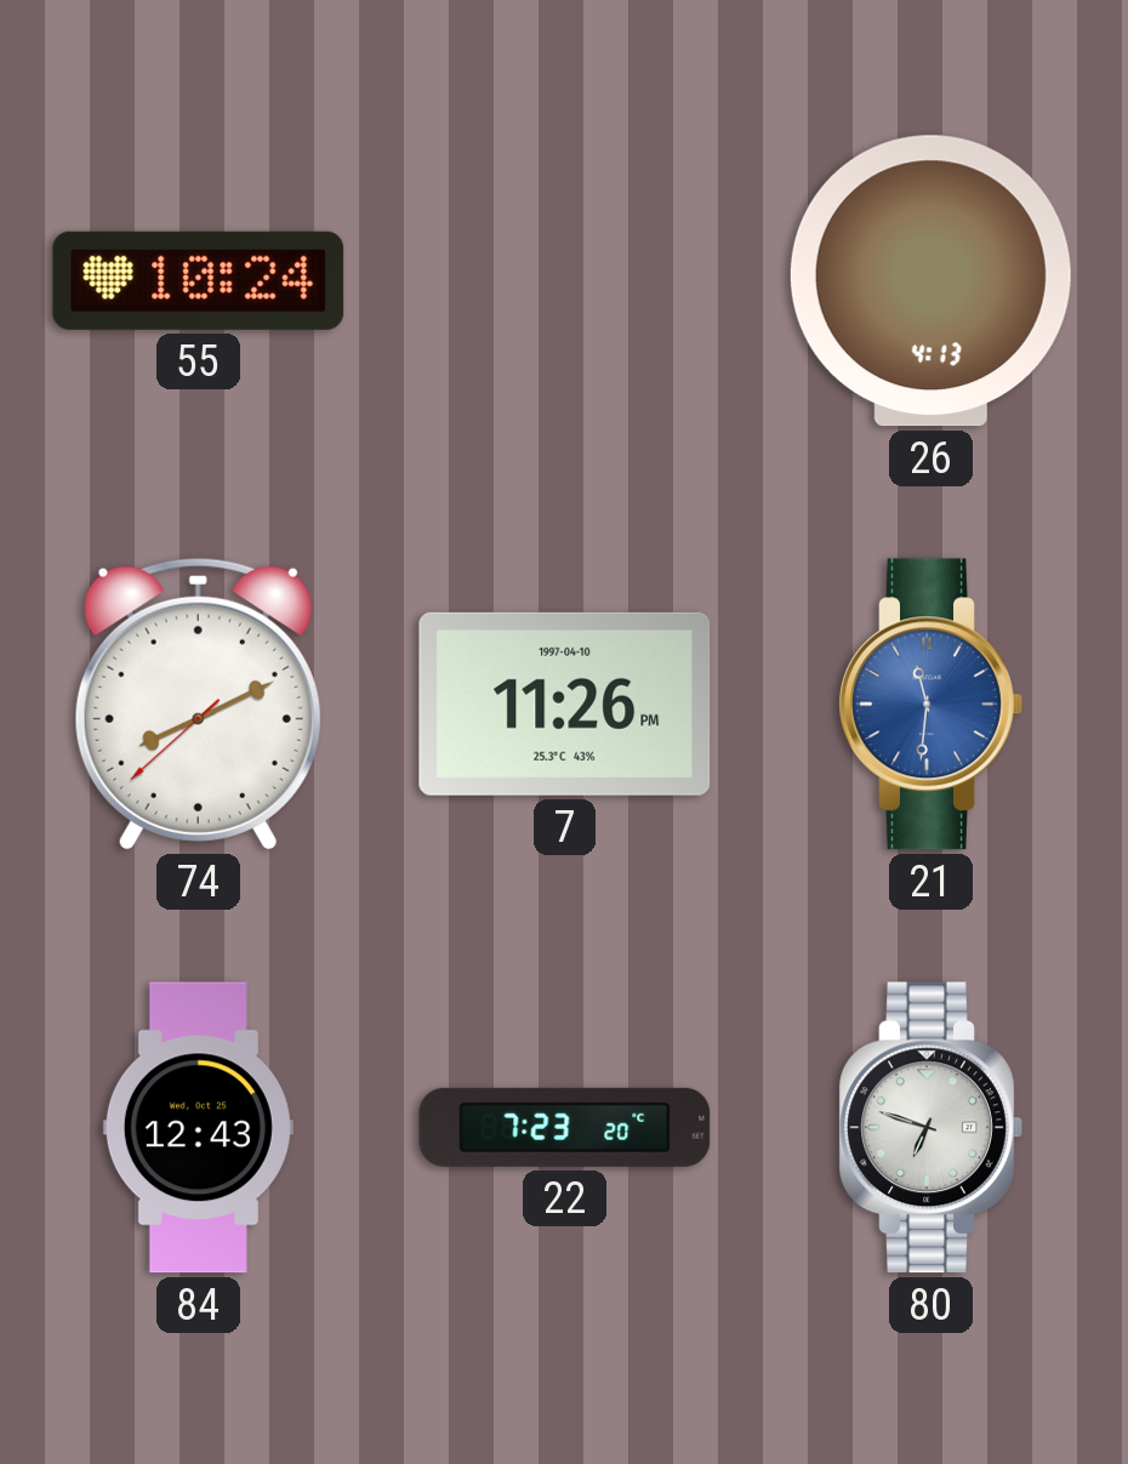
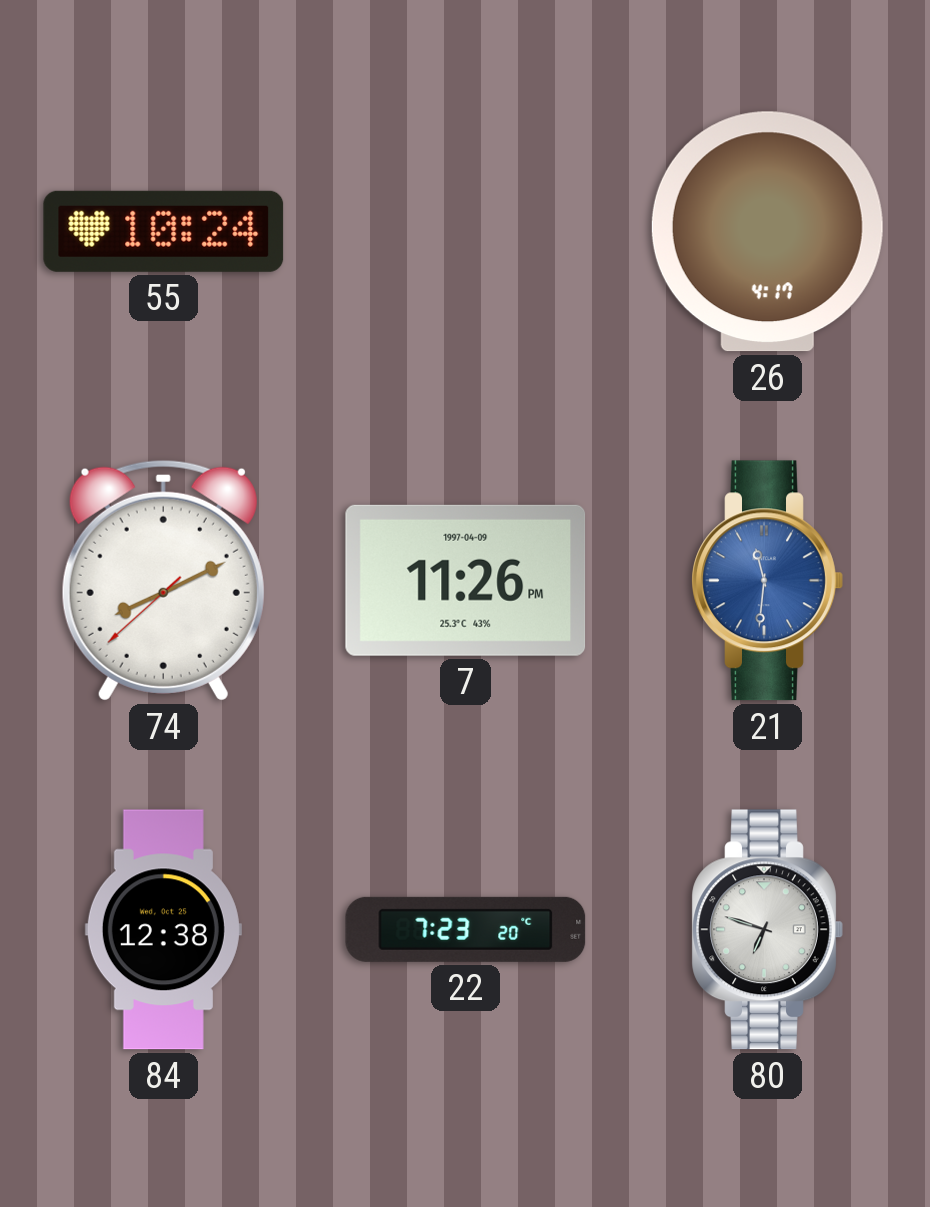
26: 4:13 -> 4:17 (767, 232)
7 date: 1997-04-10 -> 1997-04-09 (466, 580)
84: 12:43 -> 12:38 (163, 930)
